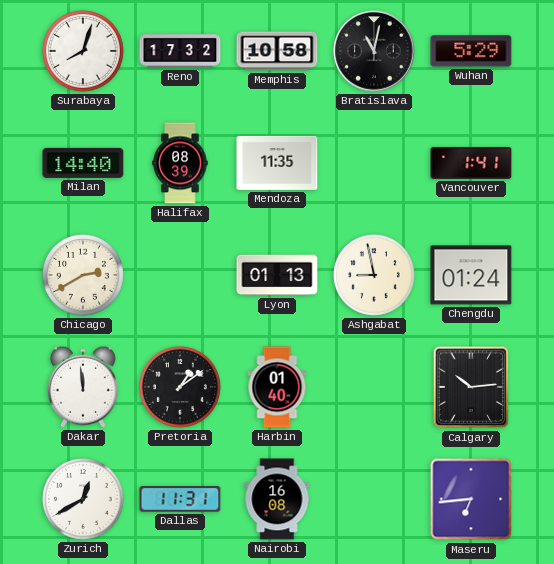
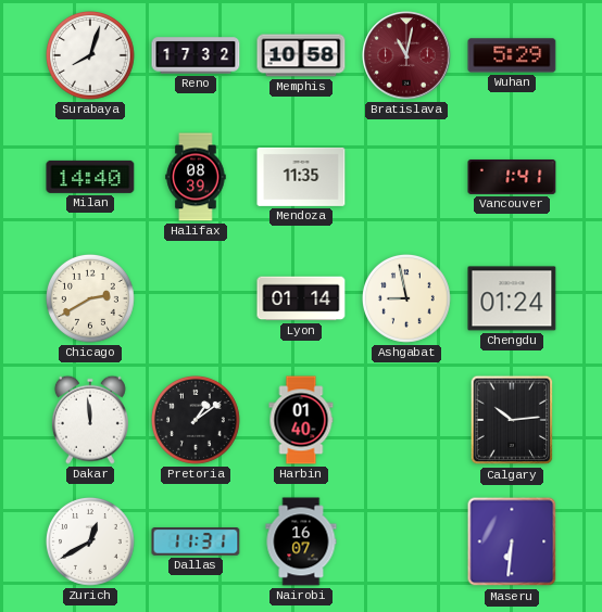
Bratislava dial: black -> burgundy (406, 55)
Lyon: 01:13 -> 01:14 (301, 298)
Nairobi: 16:08 -> 16:07 (301, 541)
Maseru: 6:44 -> 6:31 (512, 541)
